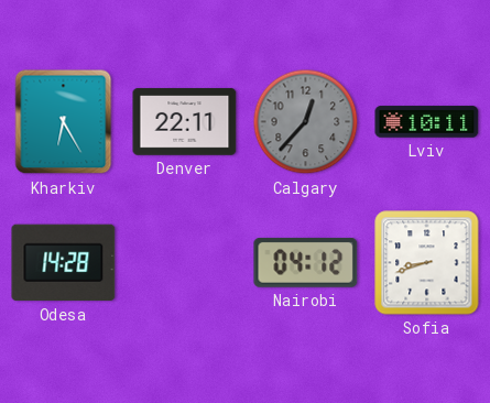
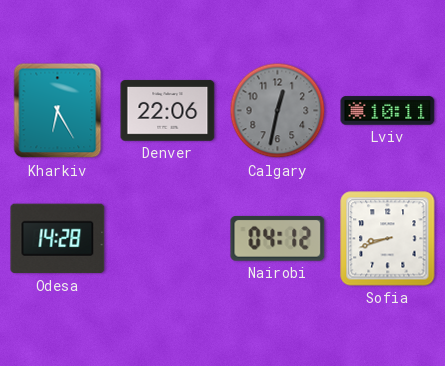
Denver: 22:11 -> 22:06 (168, 111)
Calgary: 12:37 -> 12:32 (278, 111)
